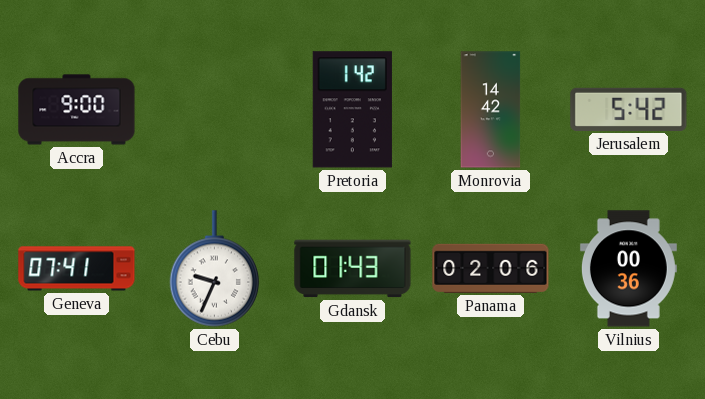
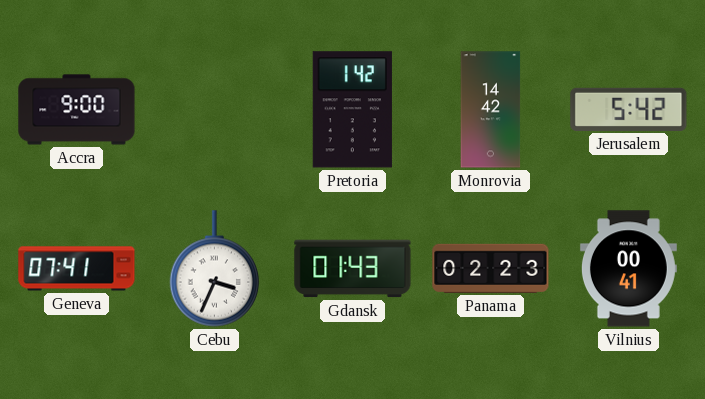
Cebu: 9:34 -> 3:34 (215, 269)
Panama: 02:06 -> 02:23 (491, 268)
Vilnius: 00:36 -> 00:41 (628, 269)
